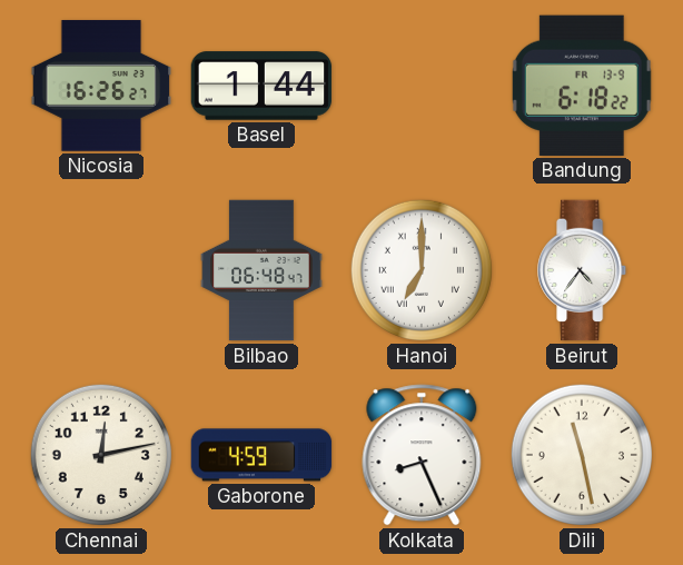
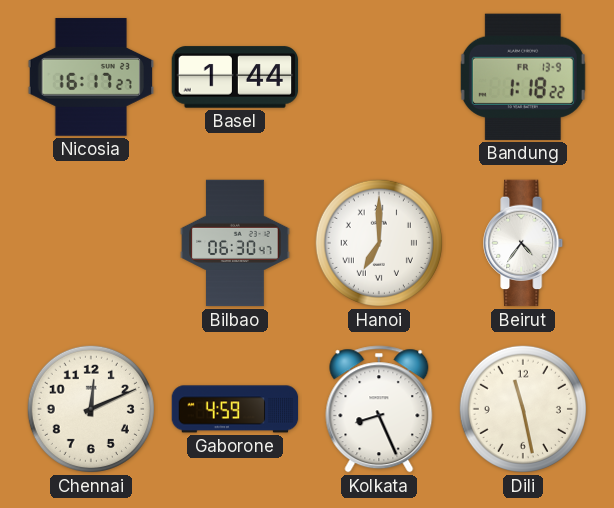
Nicosia: 16:26 -> 16:17 (91, 77)
Bandung: 6:18 -> 1:18 (523, 77)
Bilbao: 06:48 -> 06:30 (235, 243)
Chennai: 12:13 -> 12:11 (91, 409)
